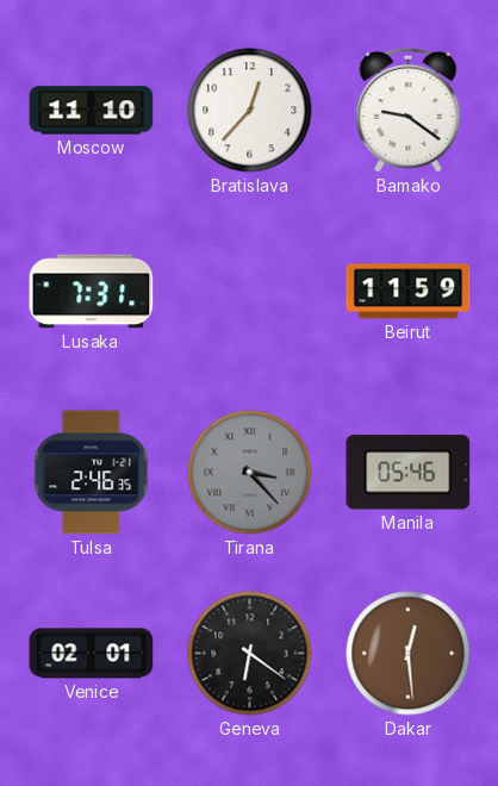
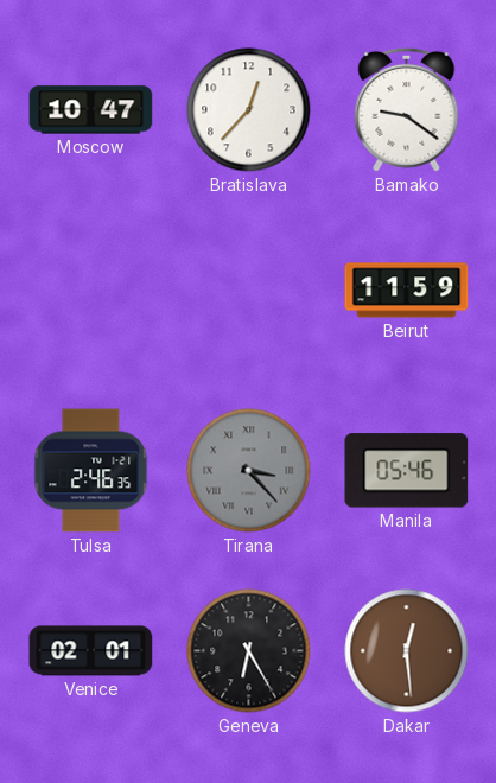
Moscow: 11:10 -> 10:47 (91, 110)
Lusaka: 7:31 -> none (92, 292)
Geneva: 6:21 -> 6:25 (249, 651)
